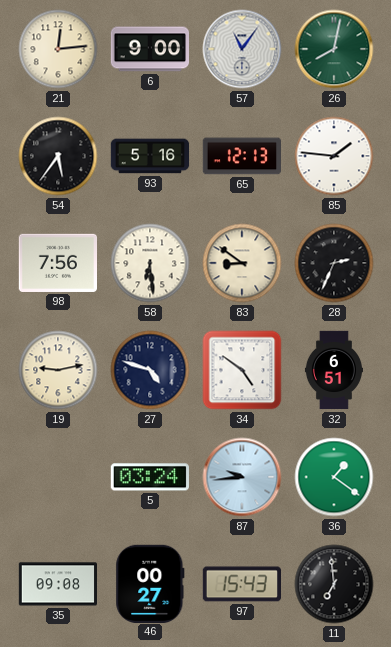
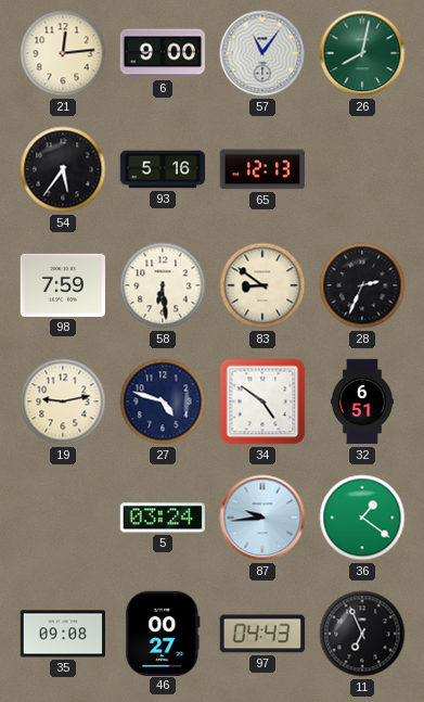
85: 1:46 -> none (334, 156)
98: 7:56 -> 7:59 (62, 285)
97: 15:43 -> 04:43 (261, 634)
11: 6:59 -> 6:56 (362, 634)
